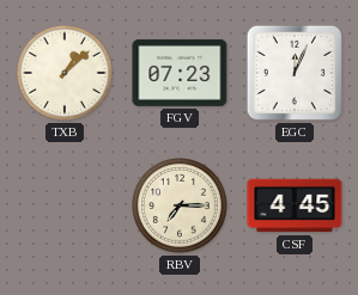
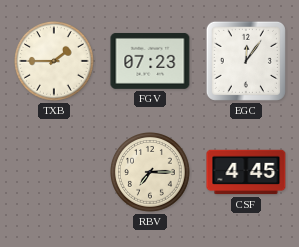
TXB: 1:08 -> 1:45 (55, 62)
EGC: 12:04 -> 12:06 (246, 61)
